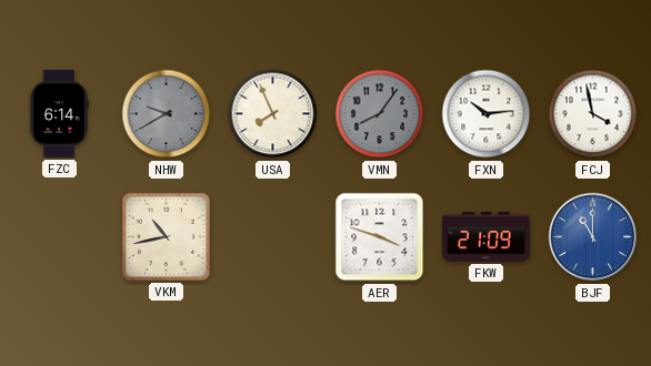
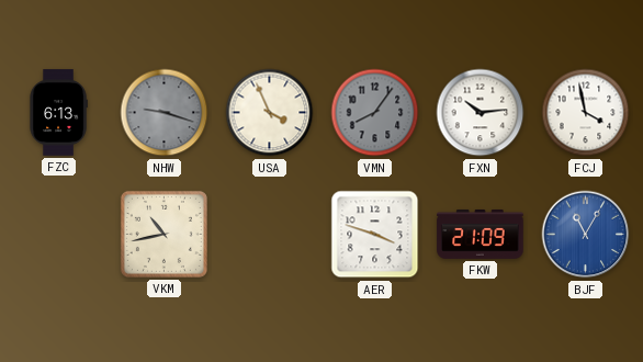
FZC: 6:14 -> 6:13 (58, 113)
NHW: 9:40 -> 9:18 (165, 113)
USA: 7:56 -> 3:56 (270, 113)
BJF: 11:00 -> 11:05 (586, 235)
